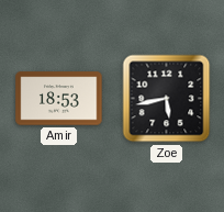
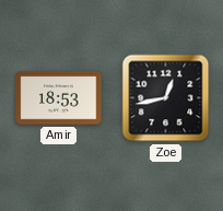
Zoe: 5:43 -> 12:43 (166, 98)
